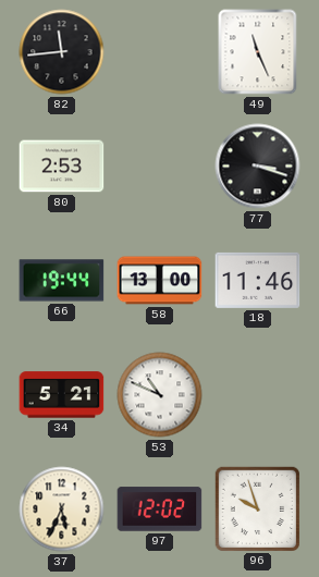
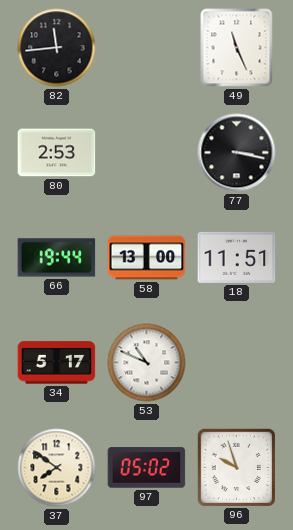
77: 3:18 -> 3:17 (237, 153)
18: 11:46 -> 11:51 (237, 257)
34: 5:21 -> 5:17 (57, 363)
37: 5:34 -> 7:51 (57, 468)
97: 12:02 -> 05:02 (147, 468)
